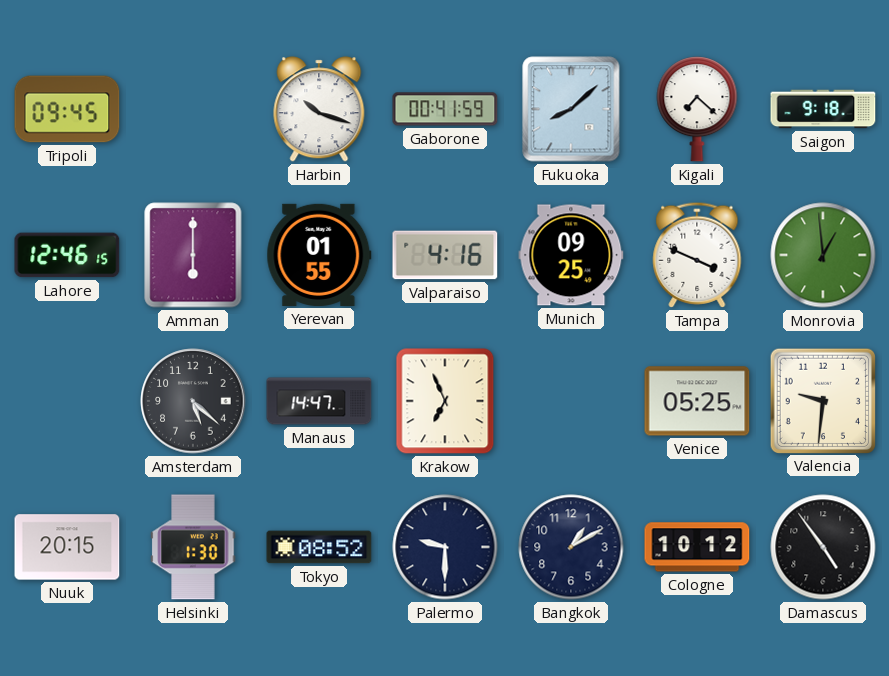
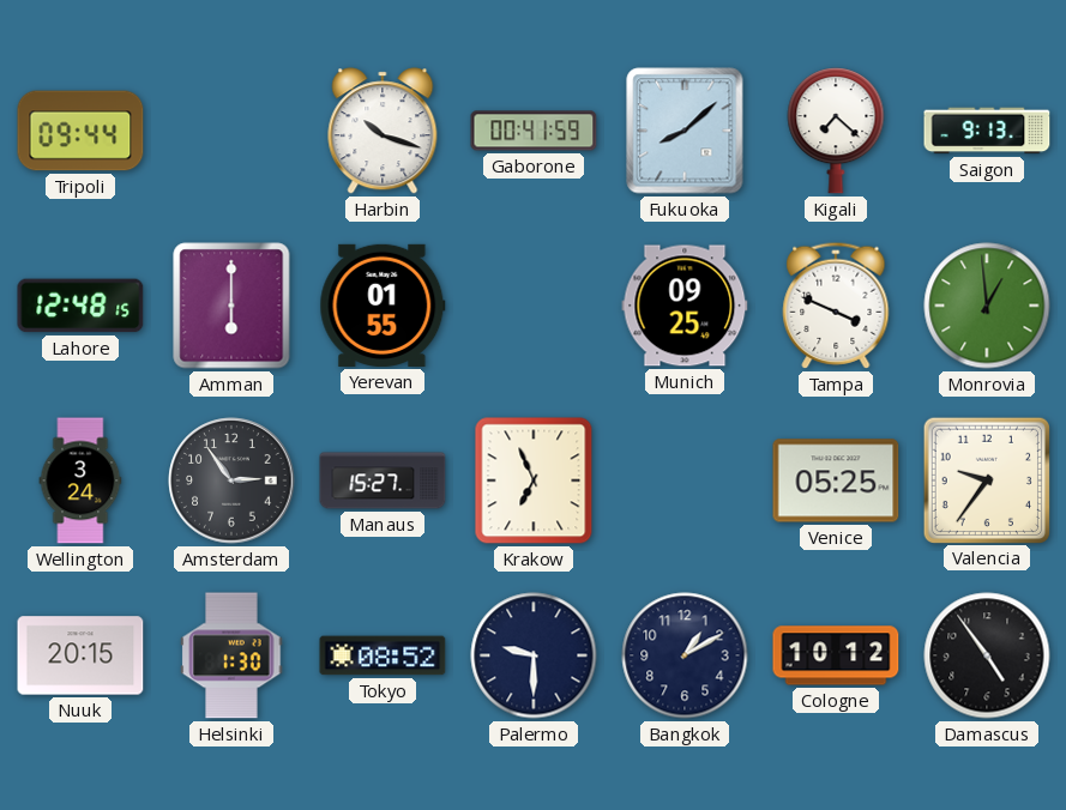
Tripoli: 09:45 -> 09:44 (80, 131)
Saigon: 9:18 -> 9:13 (987, 131)
Lahore: 12:46 -> 12:48 (80, 306)
Valparaiso: 4:16 -> none (445, 255)
Wellington: none -> 3:24 (80, 480)
Amsterdam: 5:22 -> 2:54 (231, 480)
Manaus: 14:47 -> 15:27 (383, 480)
Valencia: 9:31 -> 9:36 (986, 479)
